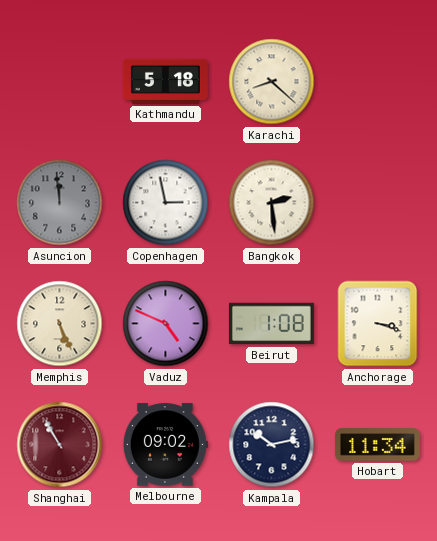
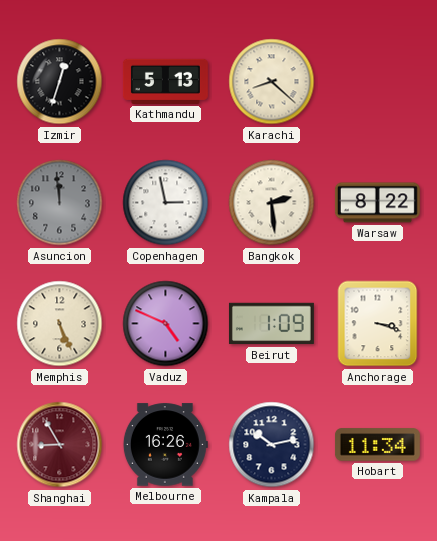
Izmir: none -> 12:33 (60, 82)
Kathmandu: 5:18 -> 5:13 (165, 81)
Warsaw: none -> 8:22 (377, 203)
Beirut: 1:08 -> 1:09 (271, 324)
Shanghai: 10:55 -> 8:55 (60, 445)
Melbourne: 09:02 -> 16:26 (165, 445)
